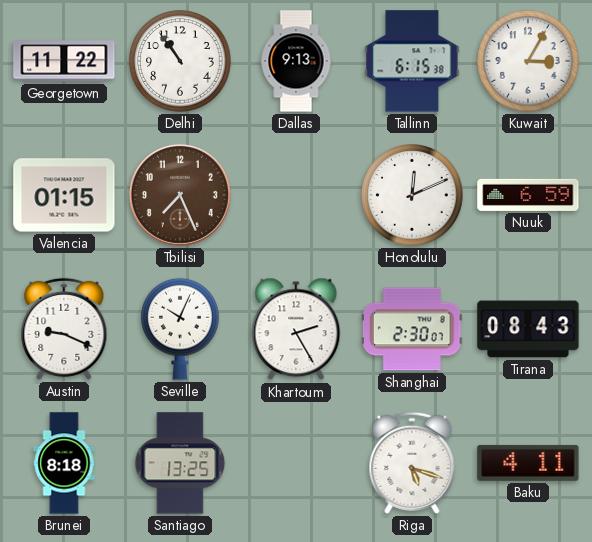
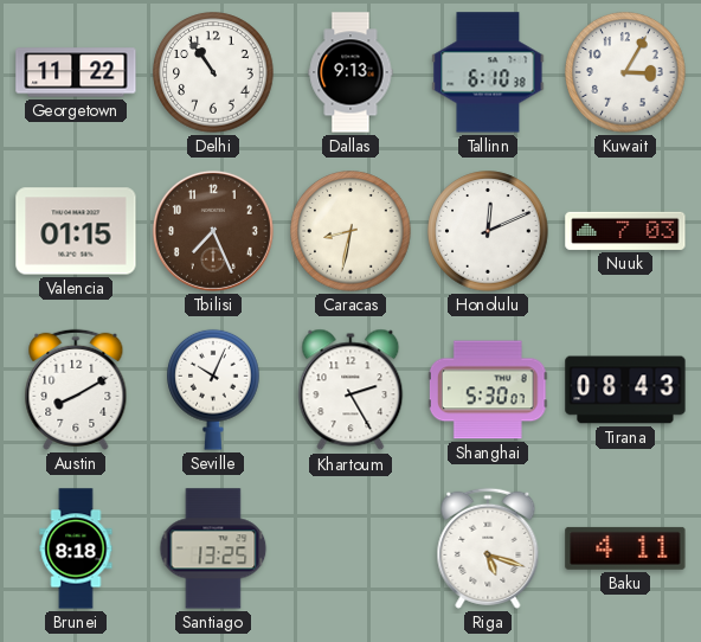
Tallinn: 6:15 -> 6:10 (488, 72)
Caracas: none -> 8:32 (350, 231)
Nuuk: 6:59 -> 7:03 (625, 231)
Austin: 9:19 -> 8:10 (76, 390)
Shanghai: 2:30 -> 5:30 (488, 390)
